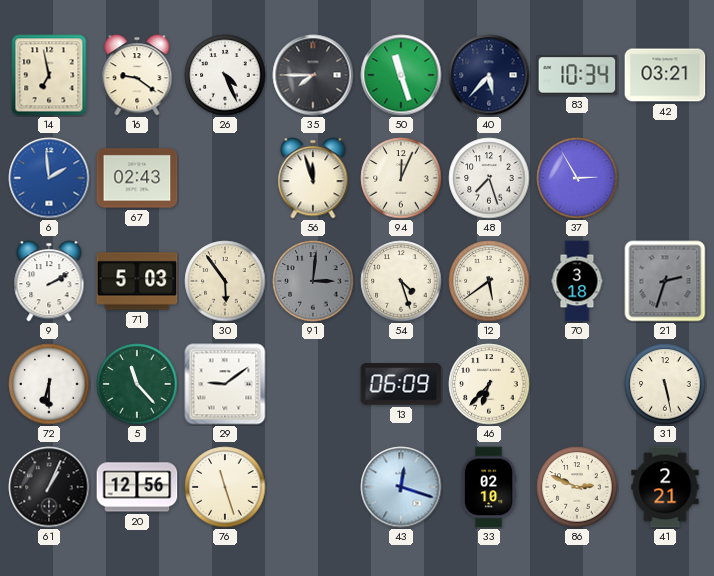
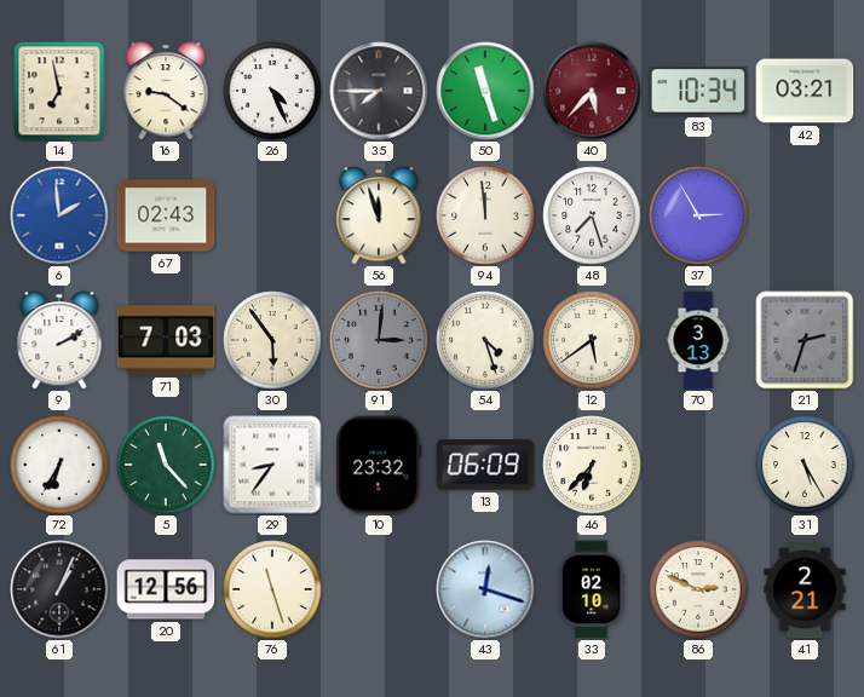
40 dial: navy -> burgundy (592, 91)
94: 12:04 -> 11:59 (485, 215)
71: 5:03 -> 7:03 (166, 340)
70: 3:18 -> 3:13 (698, 340)
72: 6:30 -> 6:35 (59, 465)
29: 9:09 -> 8:36 (272, 465)
10: none -> 23:32 (379, 465)
31: 5:28 -> 5:25 (805, 465)
